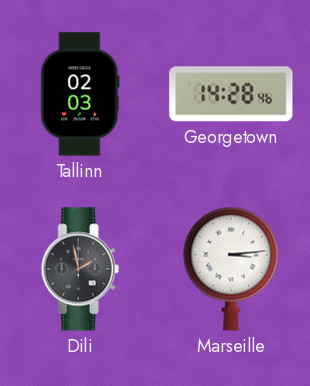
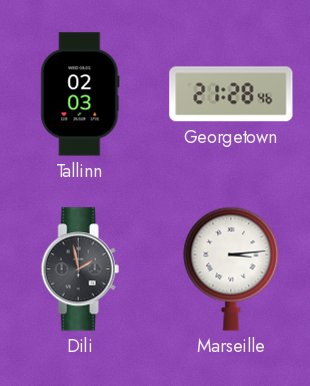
Georgetown: 14:28 -> 21:28 (231, 94)
